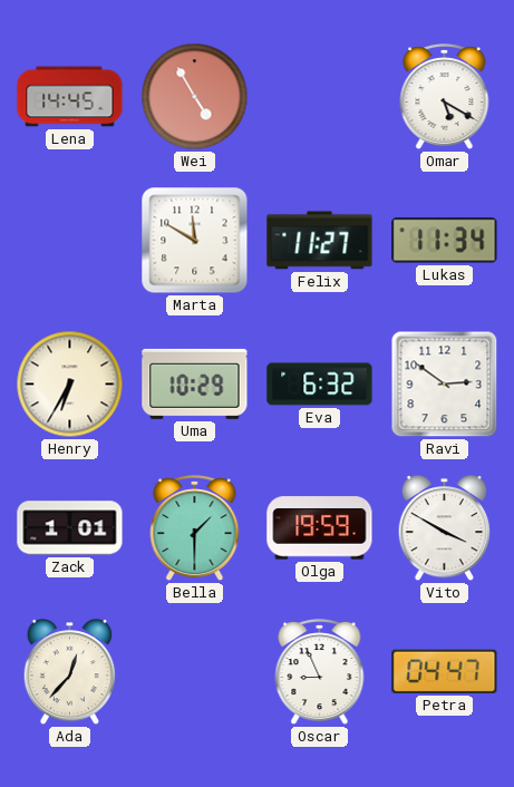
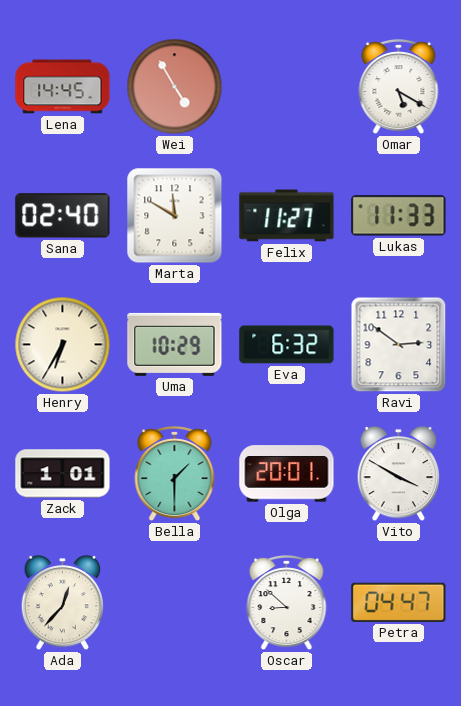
Sana: none -> 02:40 (63, 216)
Lukas: 11:34 -> 11:33 (399, 216)
Olga: 19:59 -> 20:01 (287, 474)
Oscar: 8:56 -> 8:52 (287, 603)
